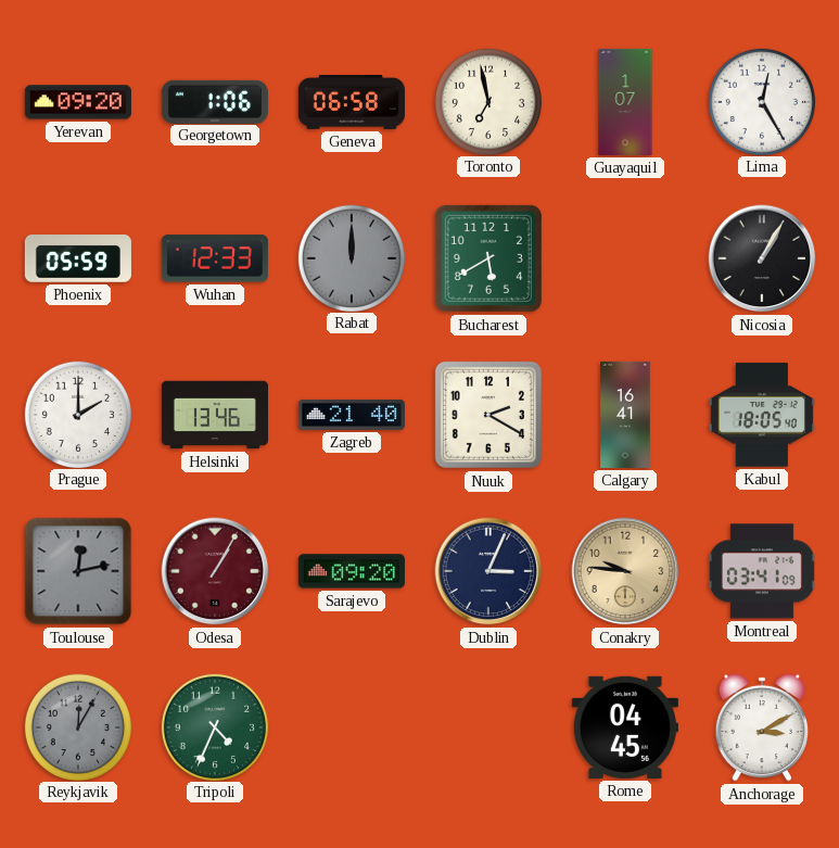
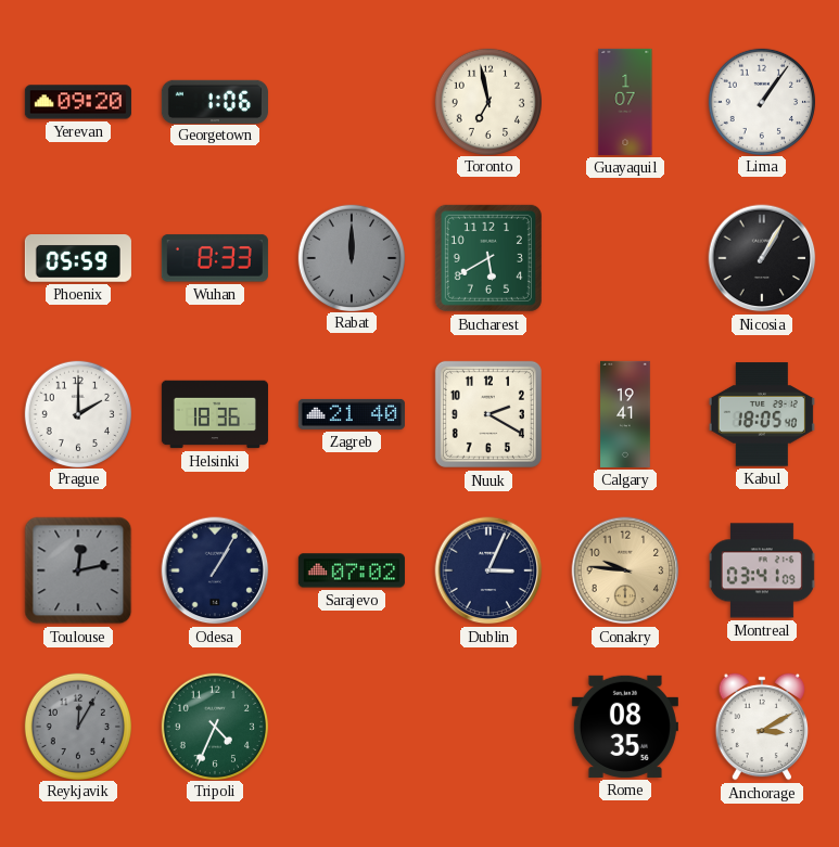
Geneva: 06:58 -> none (352, 102)
Lima: 12:25 -> 1:06 (761, 101)
Wuhan: 12:33 -> 8:33 (215, 258)
Helsinki: 13:46 -> 18:36 (215, 414)
Calgary: 16:41 -> 19:41 (625, 414)
Odesa dial: burgundy -> navy (215, 570)
Sarajevo: 09:20 -> 07:02 (352, 570)
Rome: 04:45 -> 08:35 (625, 727)
